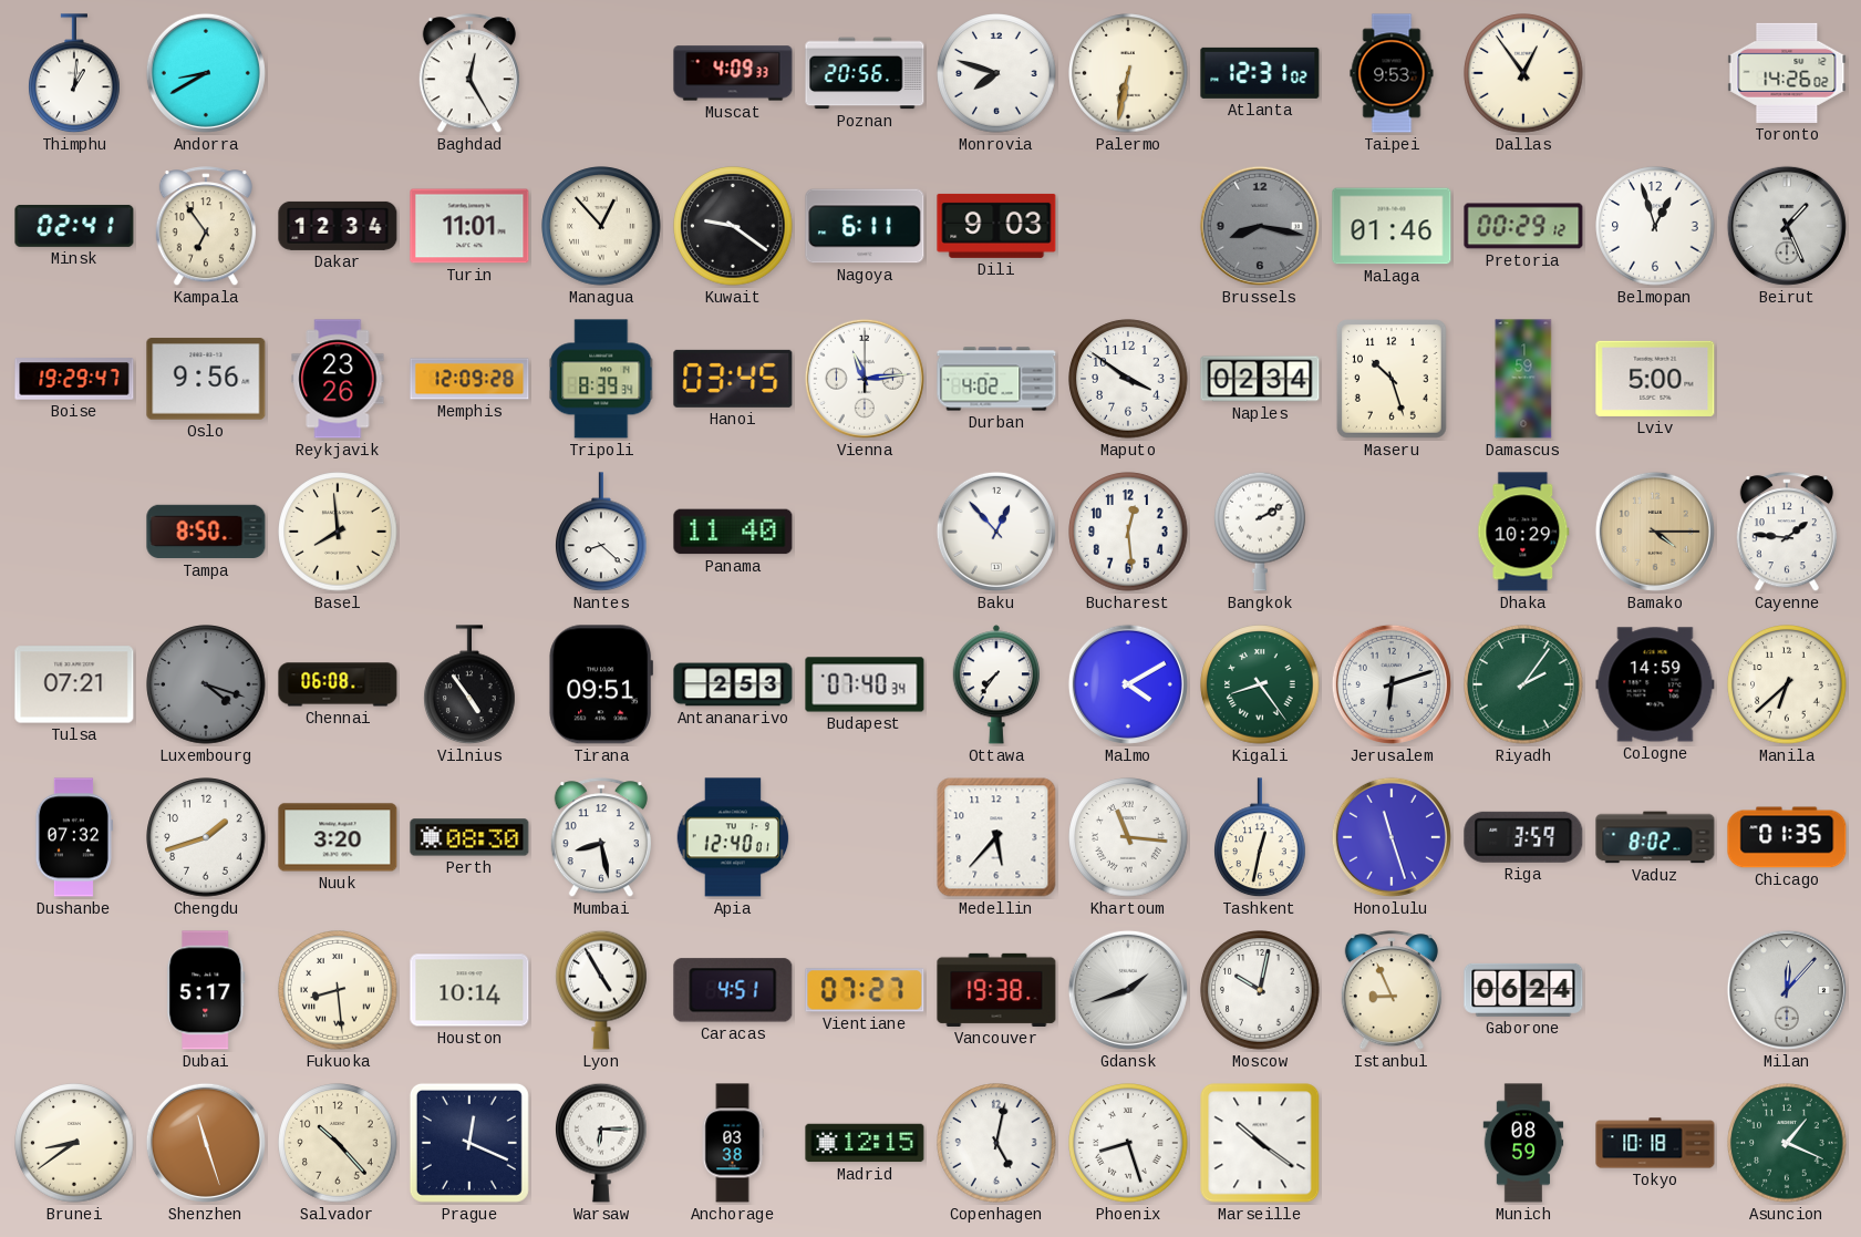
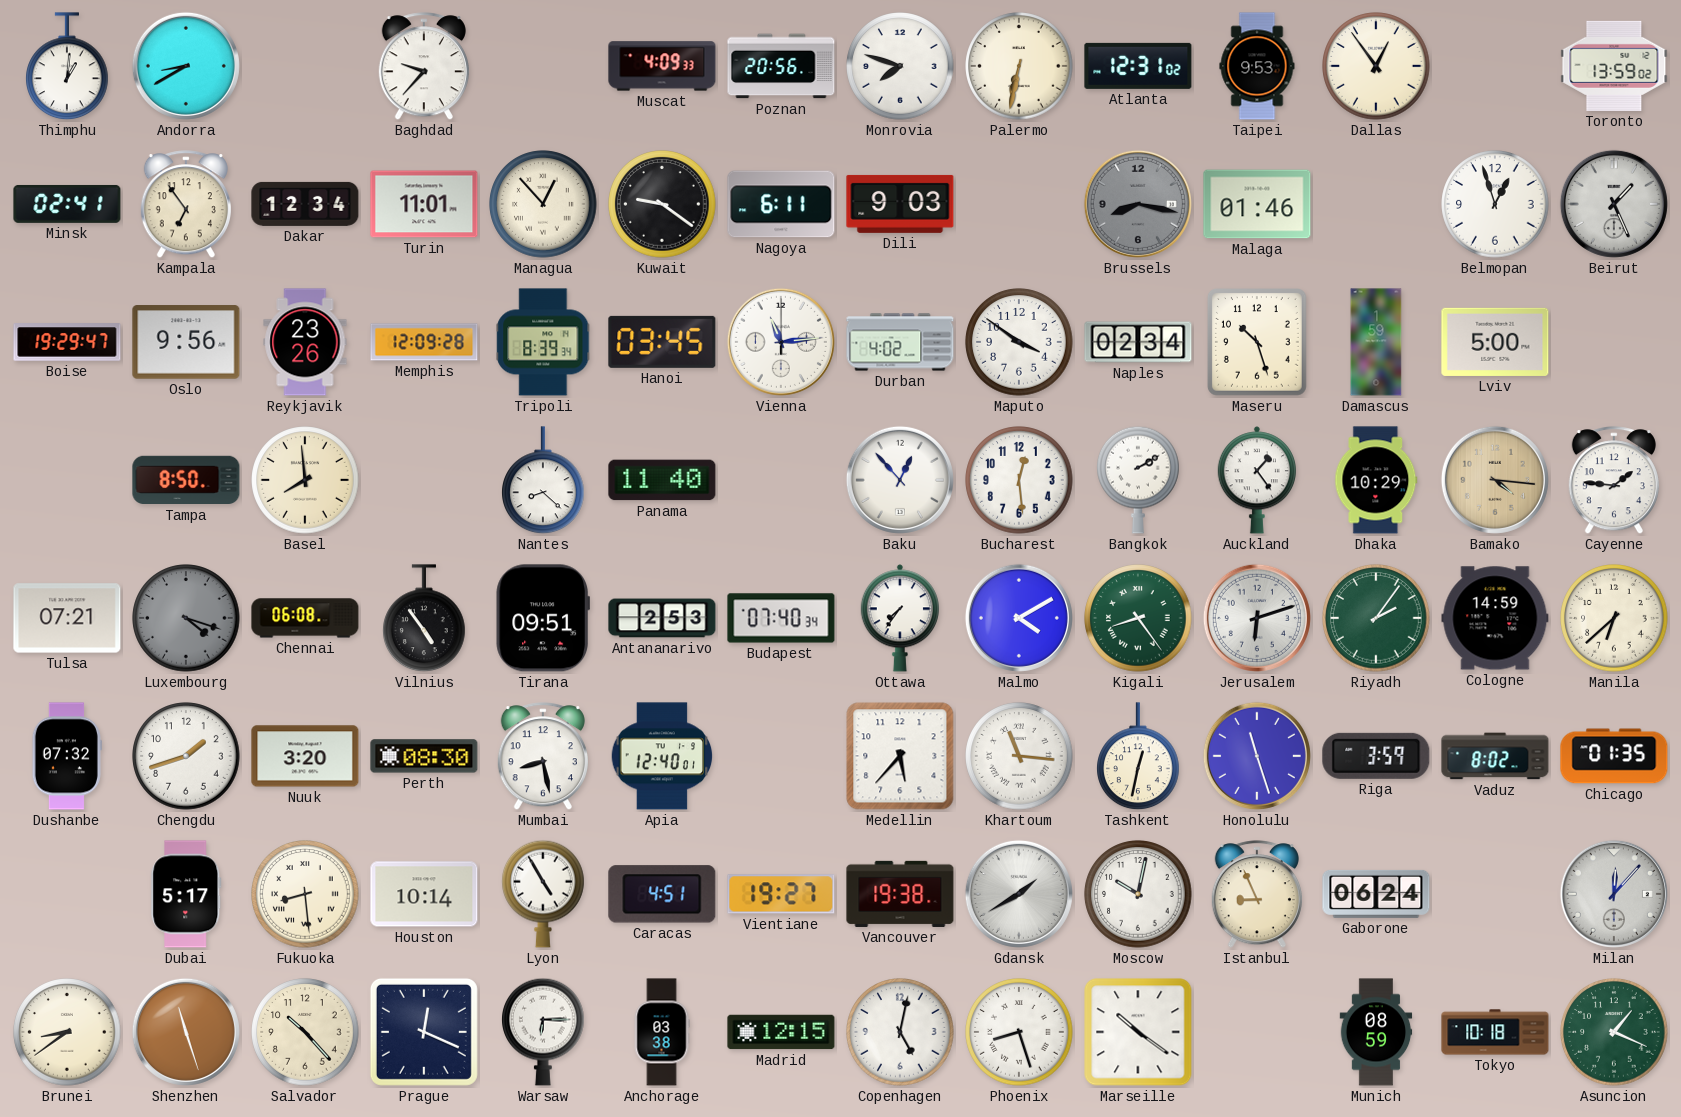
Baghdad: 12:25 -> 9:37 (424, 67)
Toronto: 14:26 -> 13:59 (1614, 66)
Pretoria: 00:29 -> none (1523, 226)
Auckland: none -> 1:24 (1256, 480)
Bamako: 4:15 -> 4:16 (1495, 480)
Vientiane: 07:27 -> 19:27 (781, 894)
Gdansk: 1:42 -> 1:40 (1019, 894)
